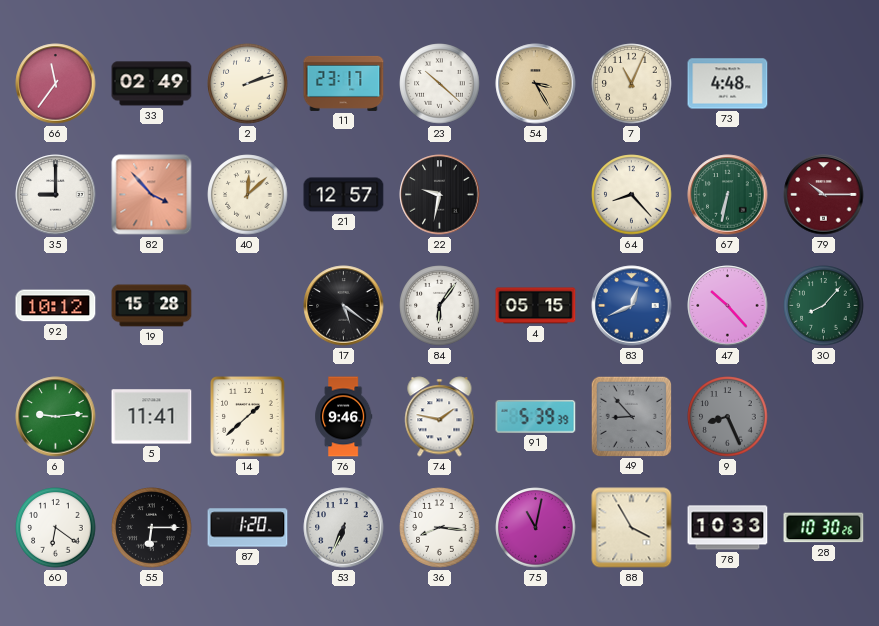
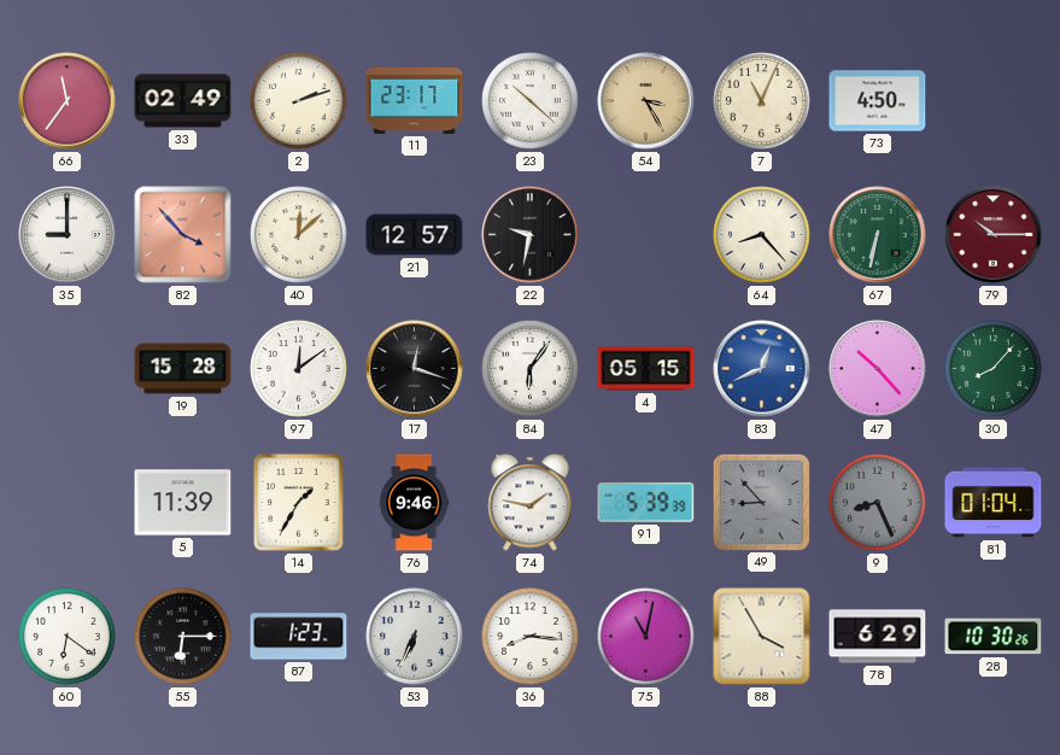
73: 4:48 -> 4:50 (878, 101)
92: 10:12 -> none (56, 306)
97: none -> 12:09 (299, 369)
17: 5:21 -> 12:18 (415, 369)
6: 9:14 -> none (56, 417)
5: 11:41 -> 11:39 (183, 503)
14: 1:38 -> 1:35 (299, 503)
81: none -> 01:04 (994, 503)
87: 1:20 -> 1:23 (299, 637)
78: 10:33 -> 6:29 (878, 637)
